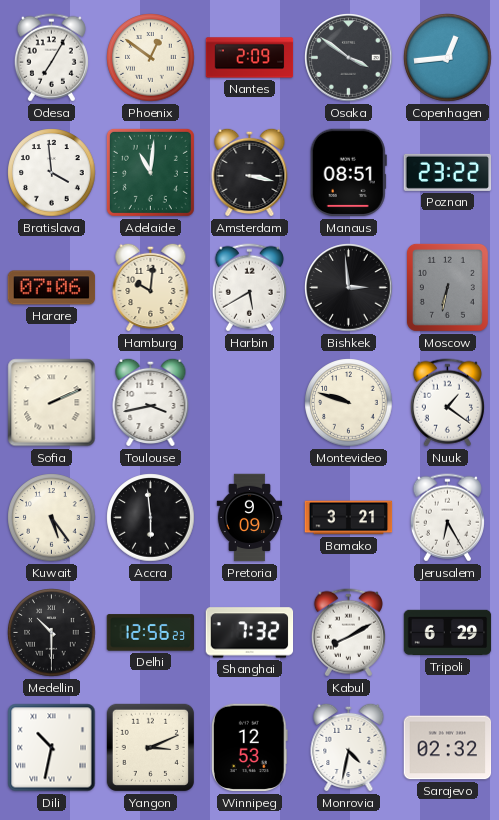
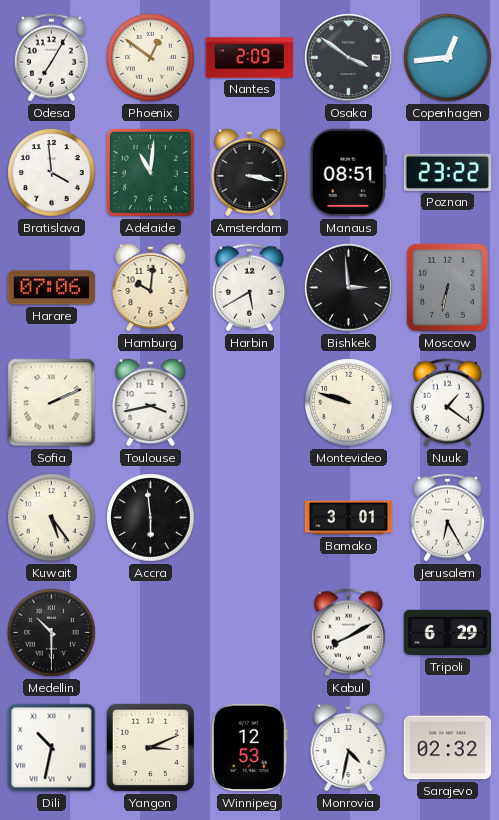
Pretoria: 9:09 -> none (250, 518)
Bamako: 3:21 -> 3:01 (349, 518)
Delhi: 12:56 -> none (151, 633)
Shanghai: 7:32 -> none (250, 633)
